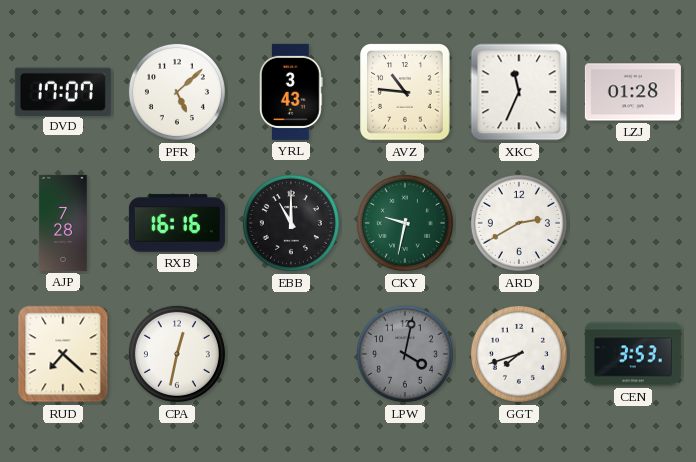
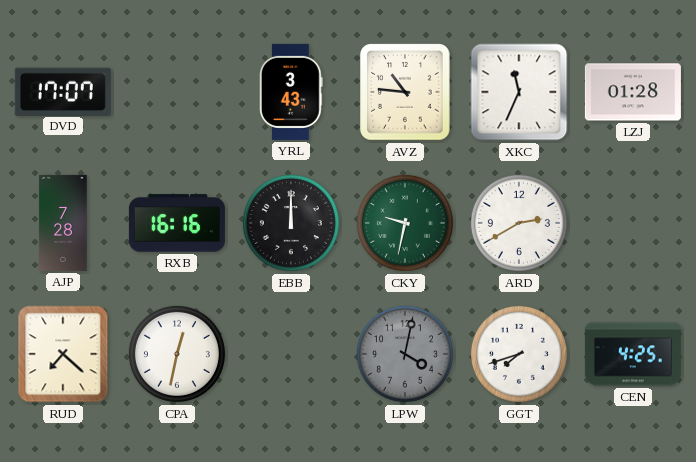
PFR: 5:08 -> none (177, 92)
EBB: 11:00 -> 12:00 (291, 223)
CEN: 3:53 -> 4:25 (633, 354)
